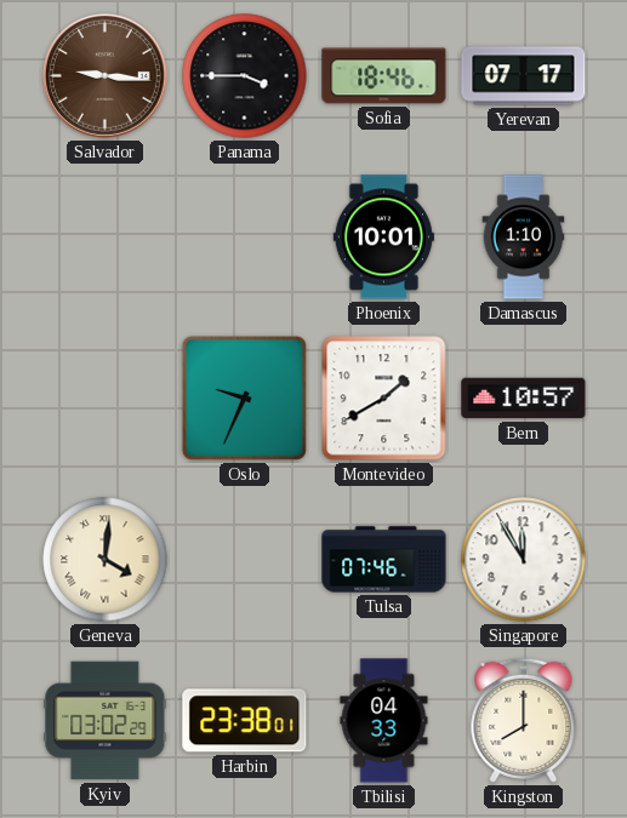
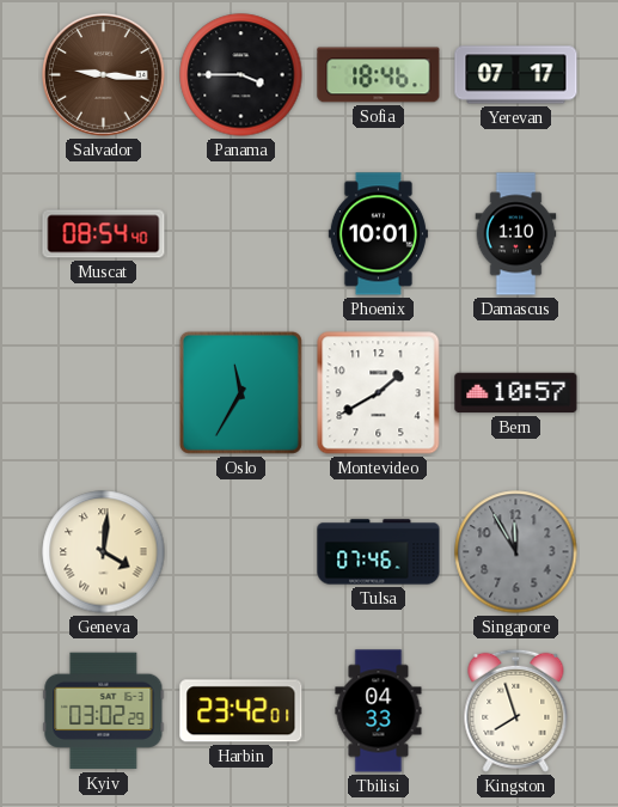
Muscat: none -> 08:54 (104, 234)
Oslo: 9:34 -> 11:35 (240, 392)
Singapore dial: white -> grey (516, 552)
Harbin: 23:38 -> 23:42 (241, 711)
Kingston: 8:00 -> 7:57 (516, 710)
